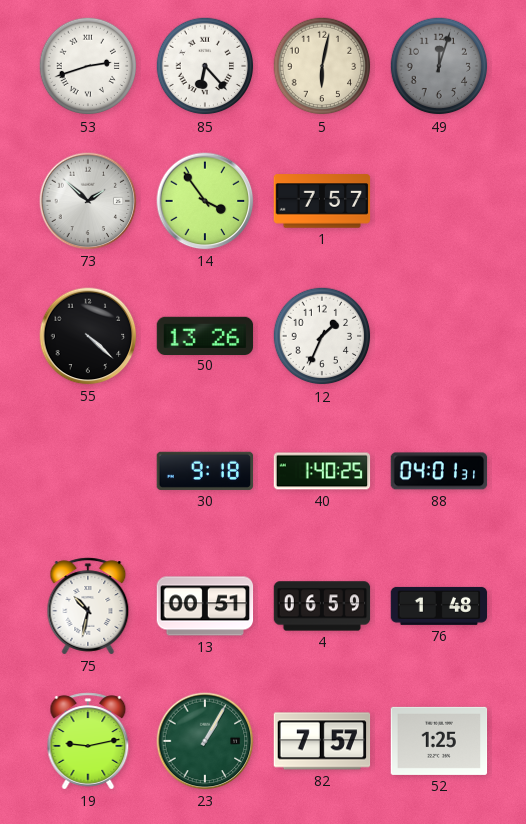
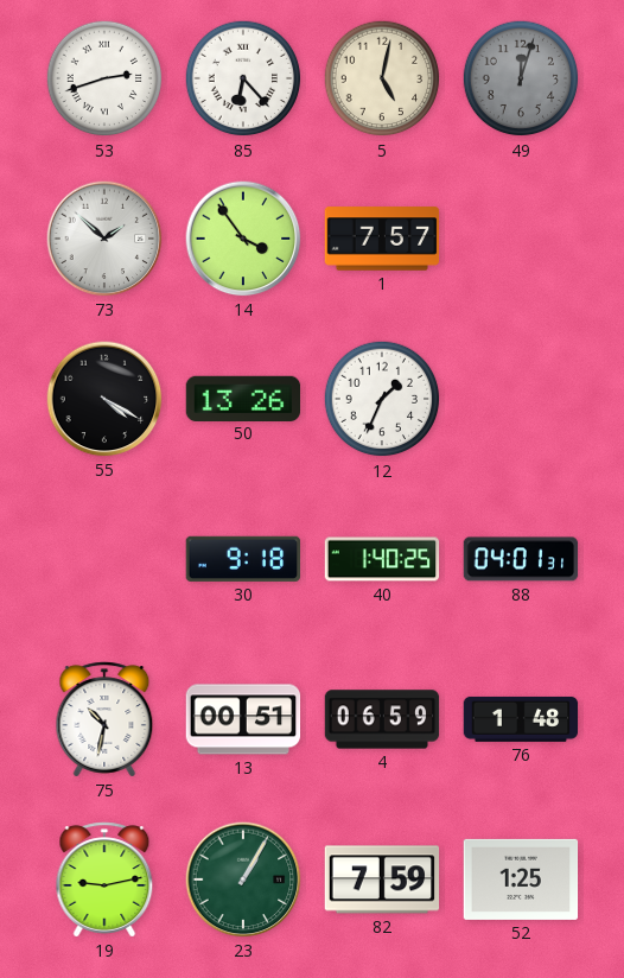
5: 6:02 -> 5:02 (382, 78)
55: 4:22 -> 4:20 (104, 399)
82: 7:57 -> 7:59 (382, 879)
